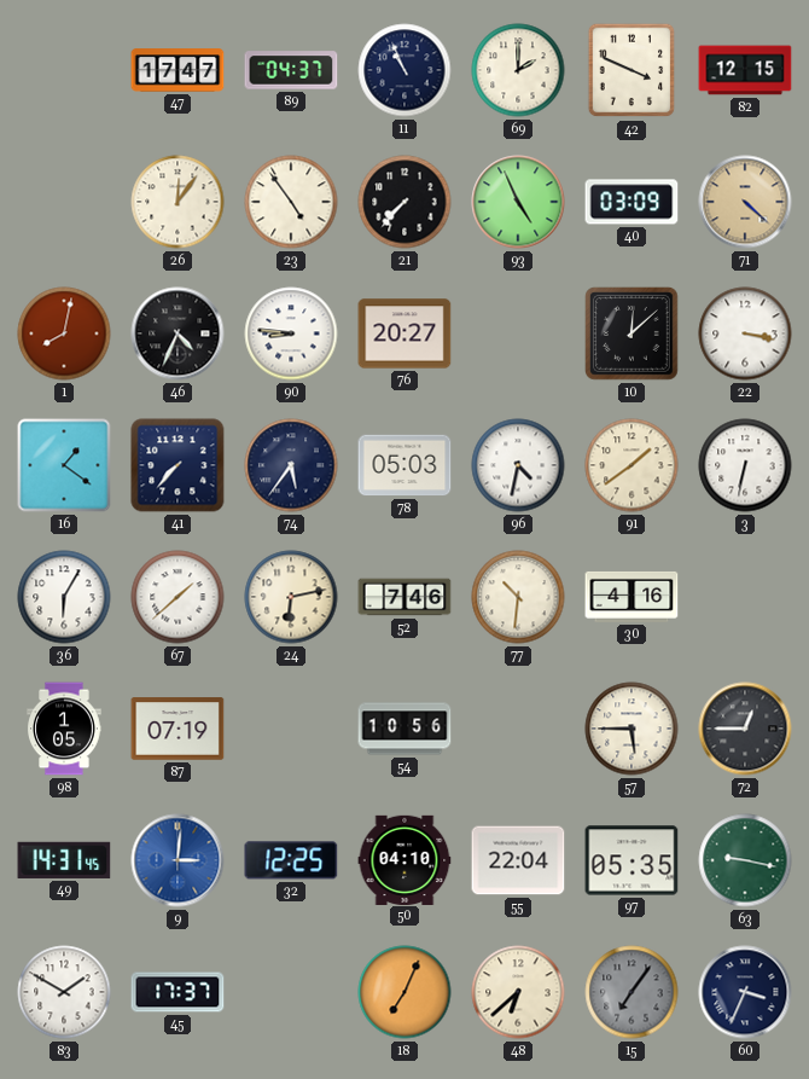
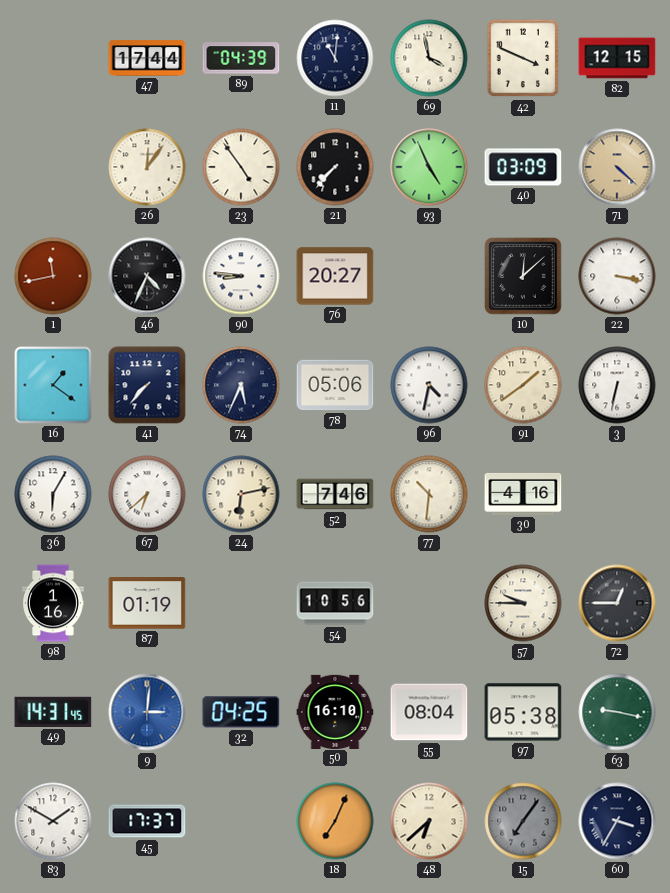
47: 17:47 -> 17:44 (147, 58)
89: 04:37 -> 04:39 (241, 58)
11: 10:56 -> 11:01 (335, 58)
69: 2:00 -> 3:58 (429, 58)
1: 8:02 -> 11:43 (53, 276)
74: 5:36 -> 5:34 (241, 385)
78: 05:03 -> 05:06 (335, 385)
67: 1:38 -> 6:38 (147, 494)
98: 1:05 -> 1:16 (53, 603)
87: 07:19 -> 01:19 (147, 603)
57: 5:45 -> 9:45 (523, 603)
32: 12:25 -> 04:25 (241, 712)
50: 04:10 -> 16:10 (335, 711)
55: 22:04 -> 08:04 (429, 712)
97: 05:35 -> 05:38 (523, 712)
60: 3:34 -> 3:35 (617, 821)
